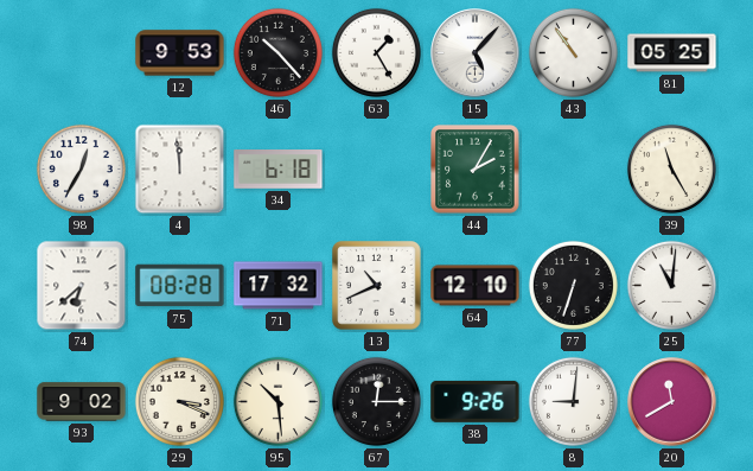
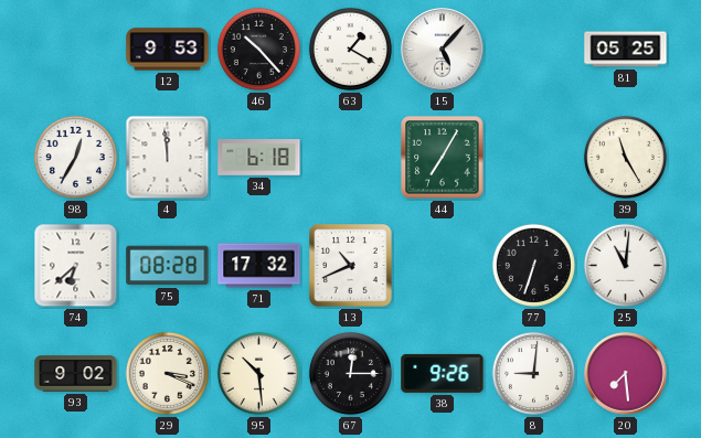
63: 1:25 -> 1:20 (350, 49)
43: 10:54 -> none (573, 52)
44: 2:05 -> 7:05 (443, 158)
64: 12:10 -> none (476, 286)
20: 11:40 -> 7:29 (626, 374)
